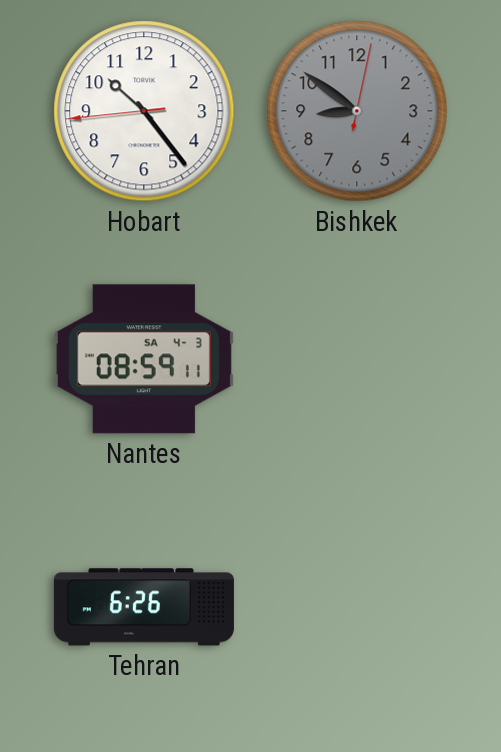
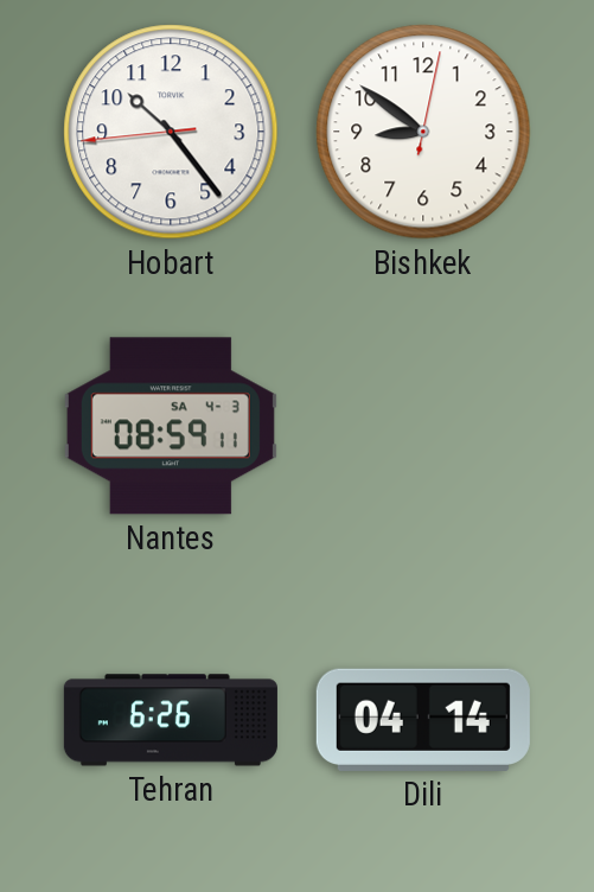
Bishkek dial: grey -> white (423, 132)
Dili: none -> 04:14 (423, 720)
